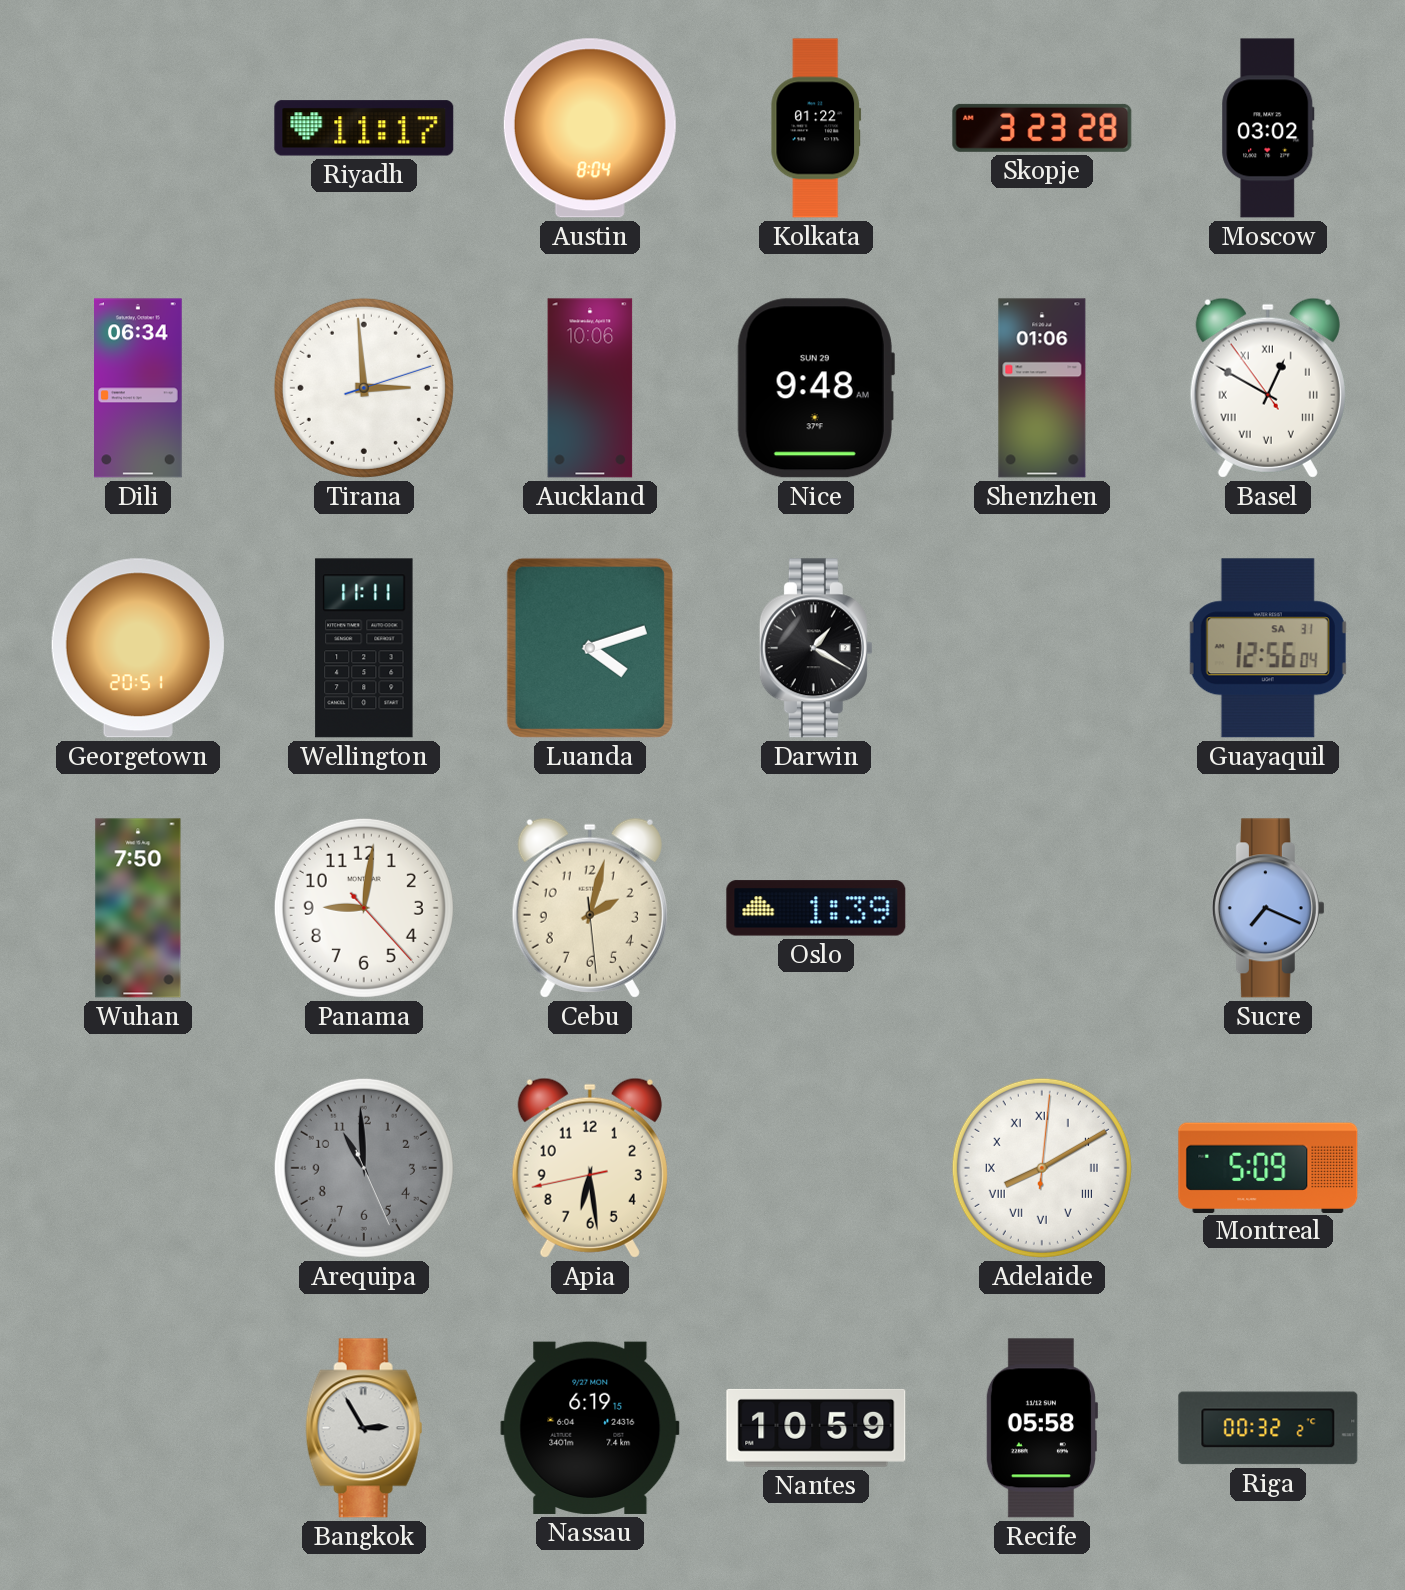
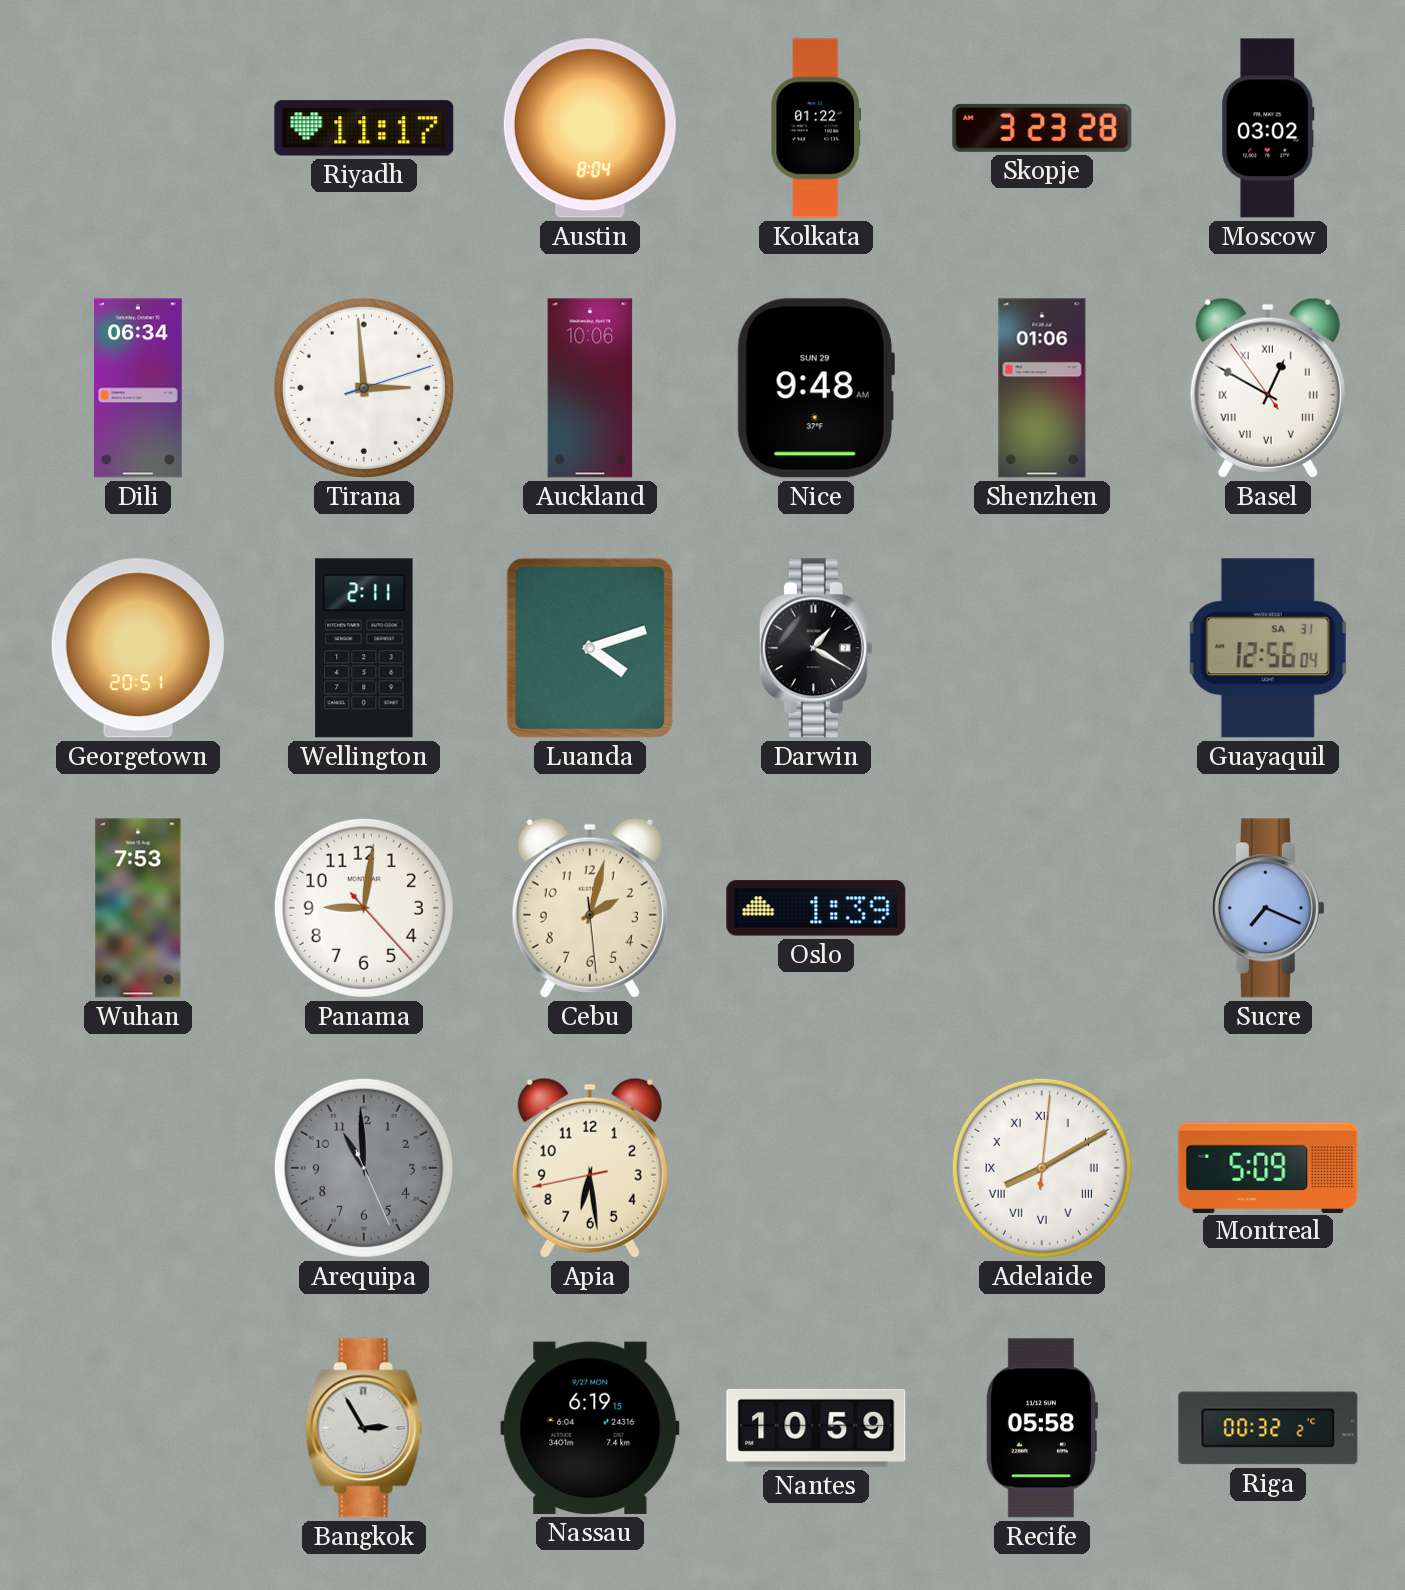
Wellington: 11:11 -> 2:11 (364, 648)
Wuhan: 7:50 -> 7:53 (138, 908)
